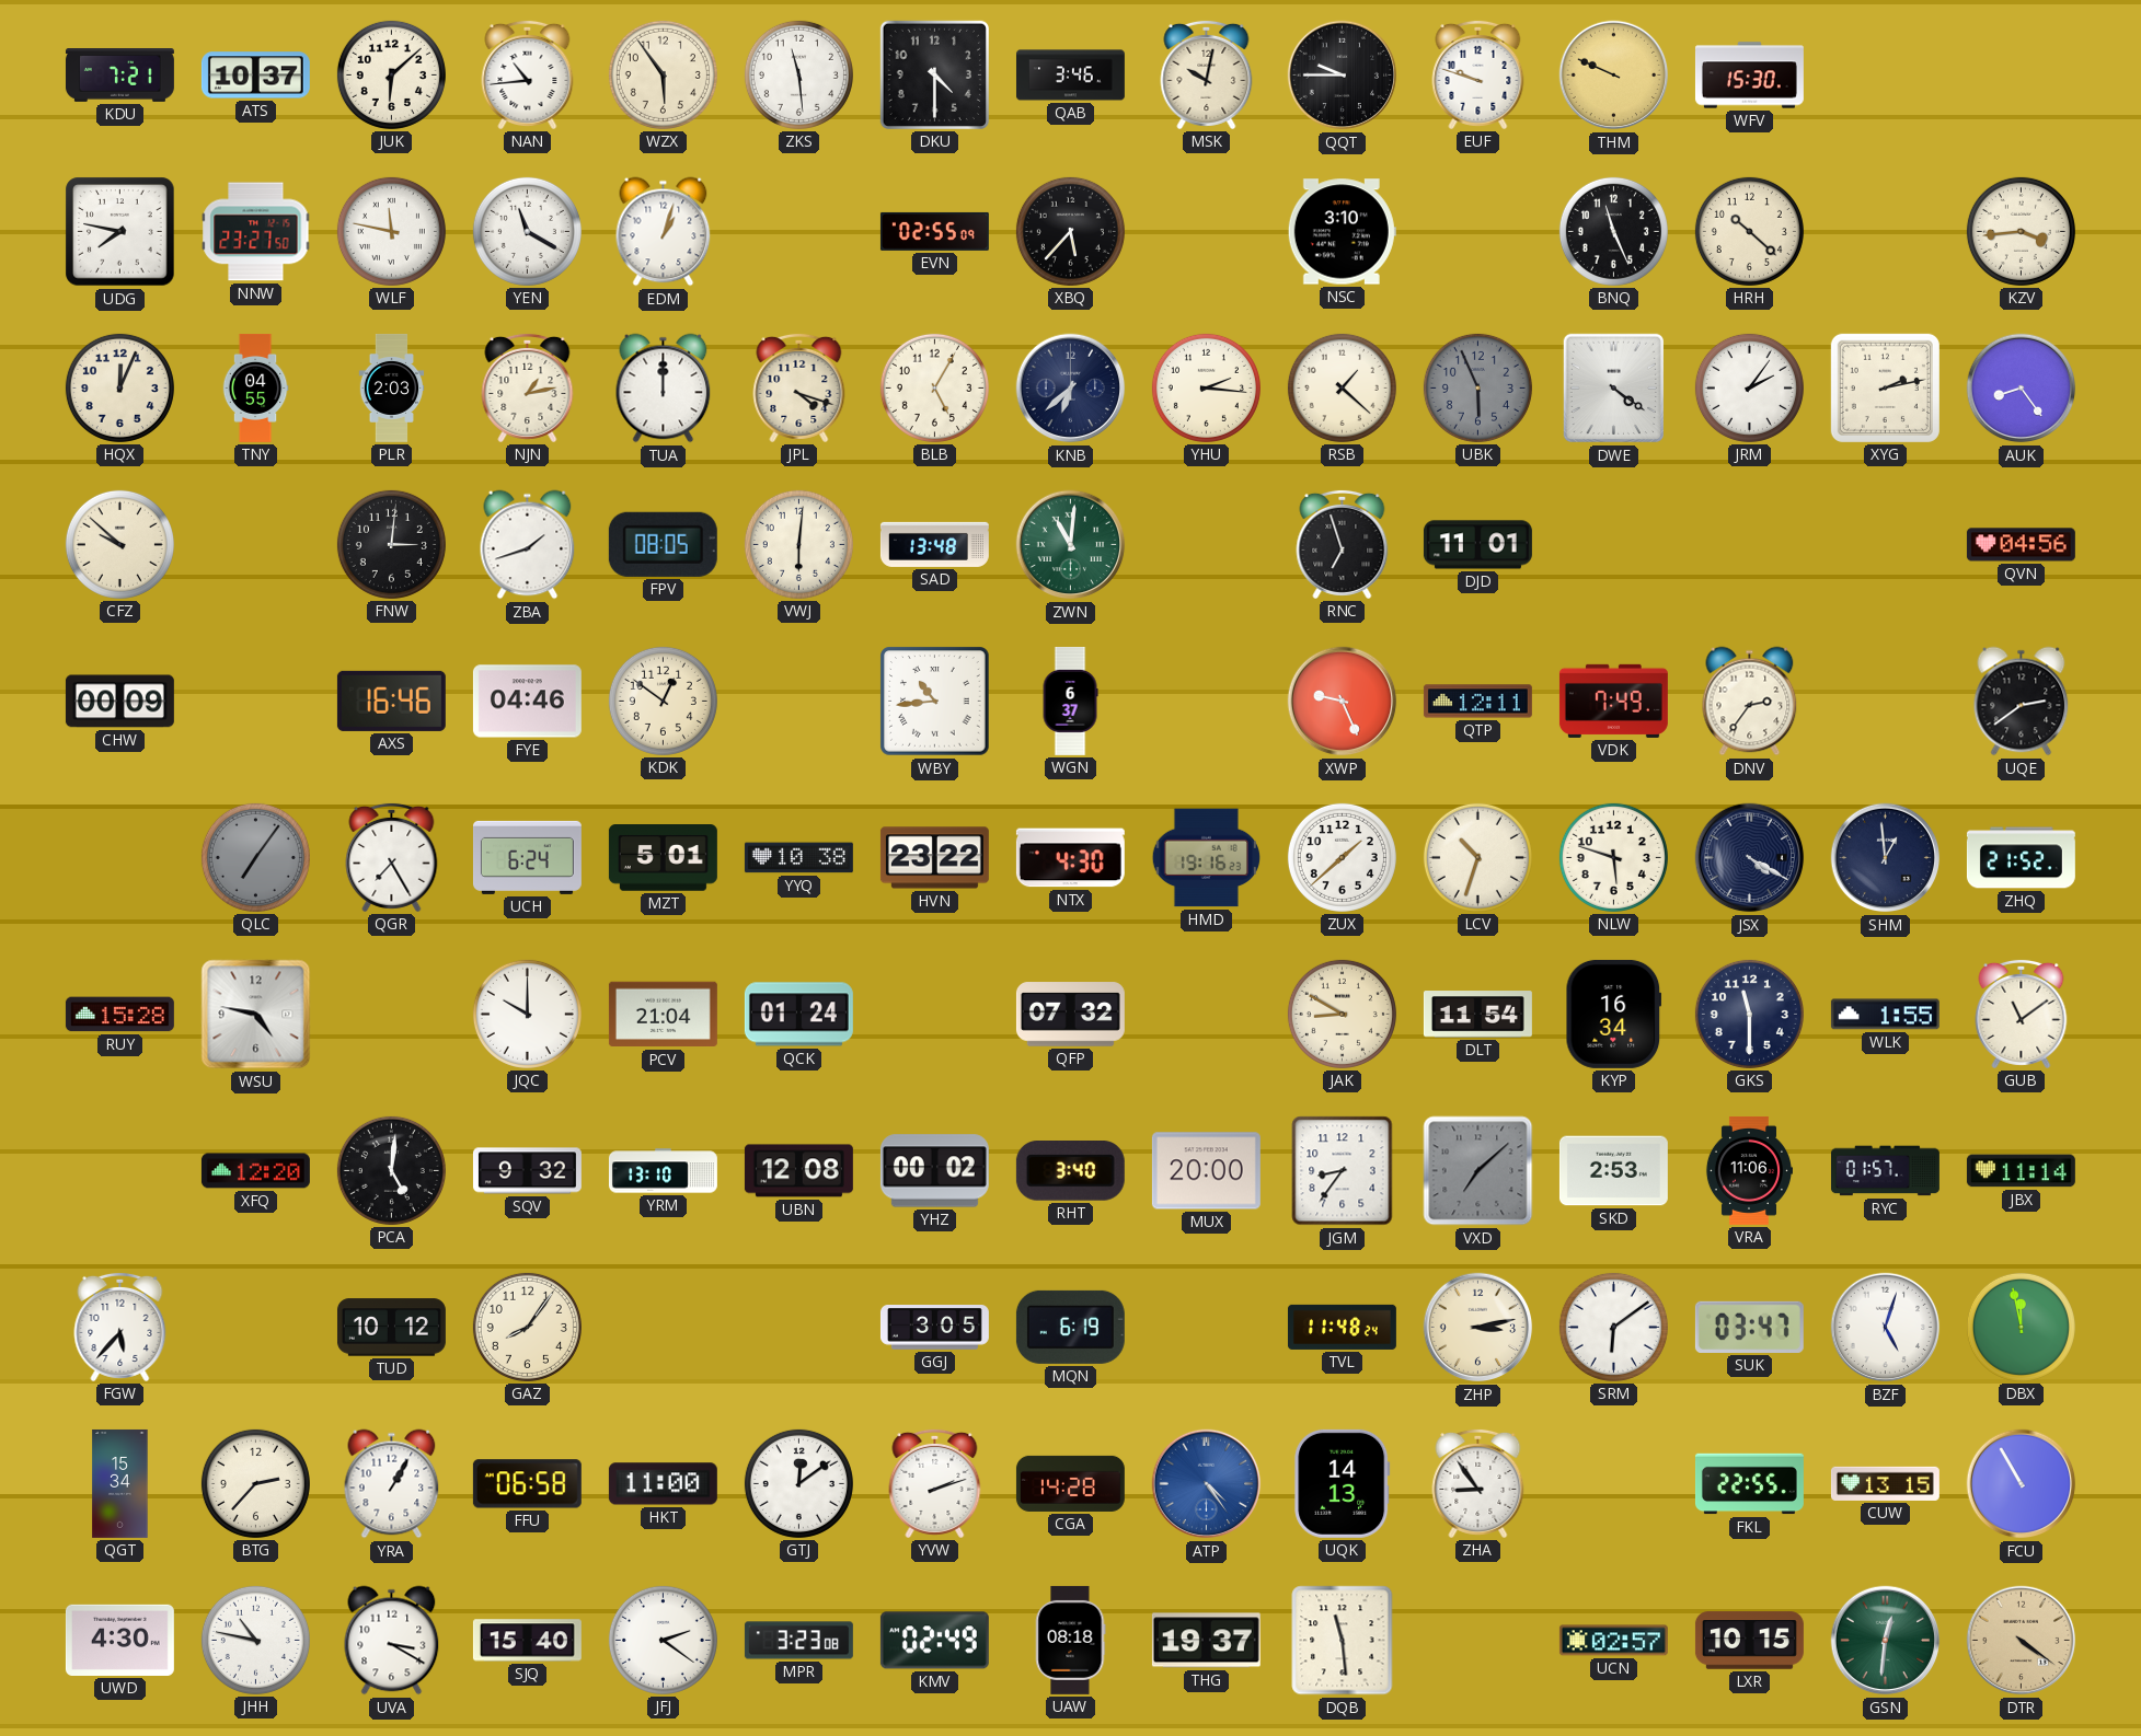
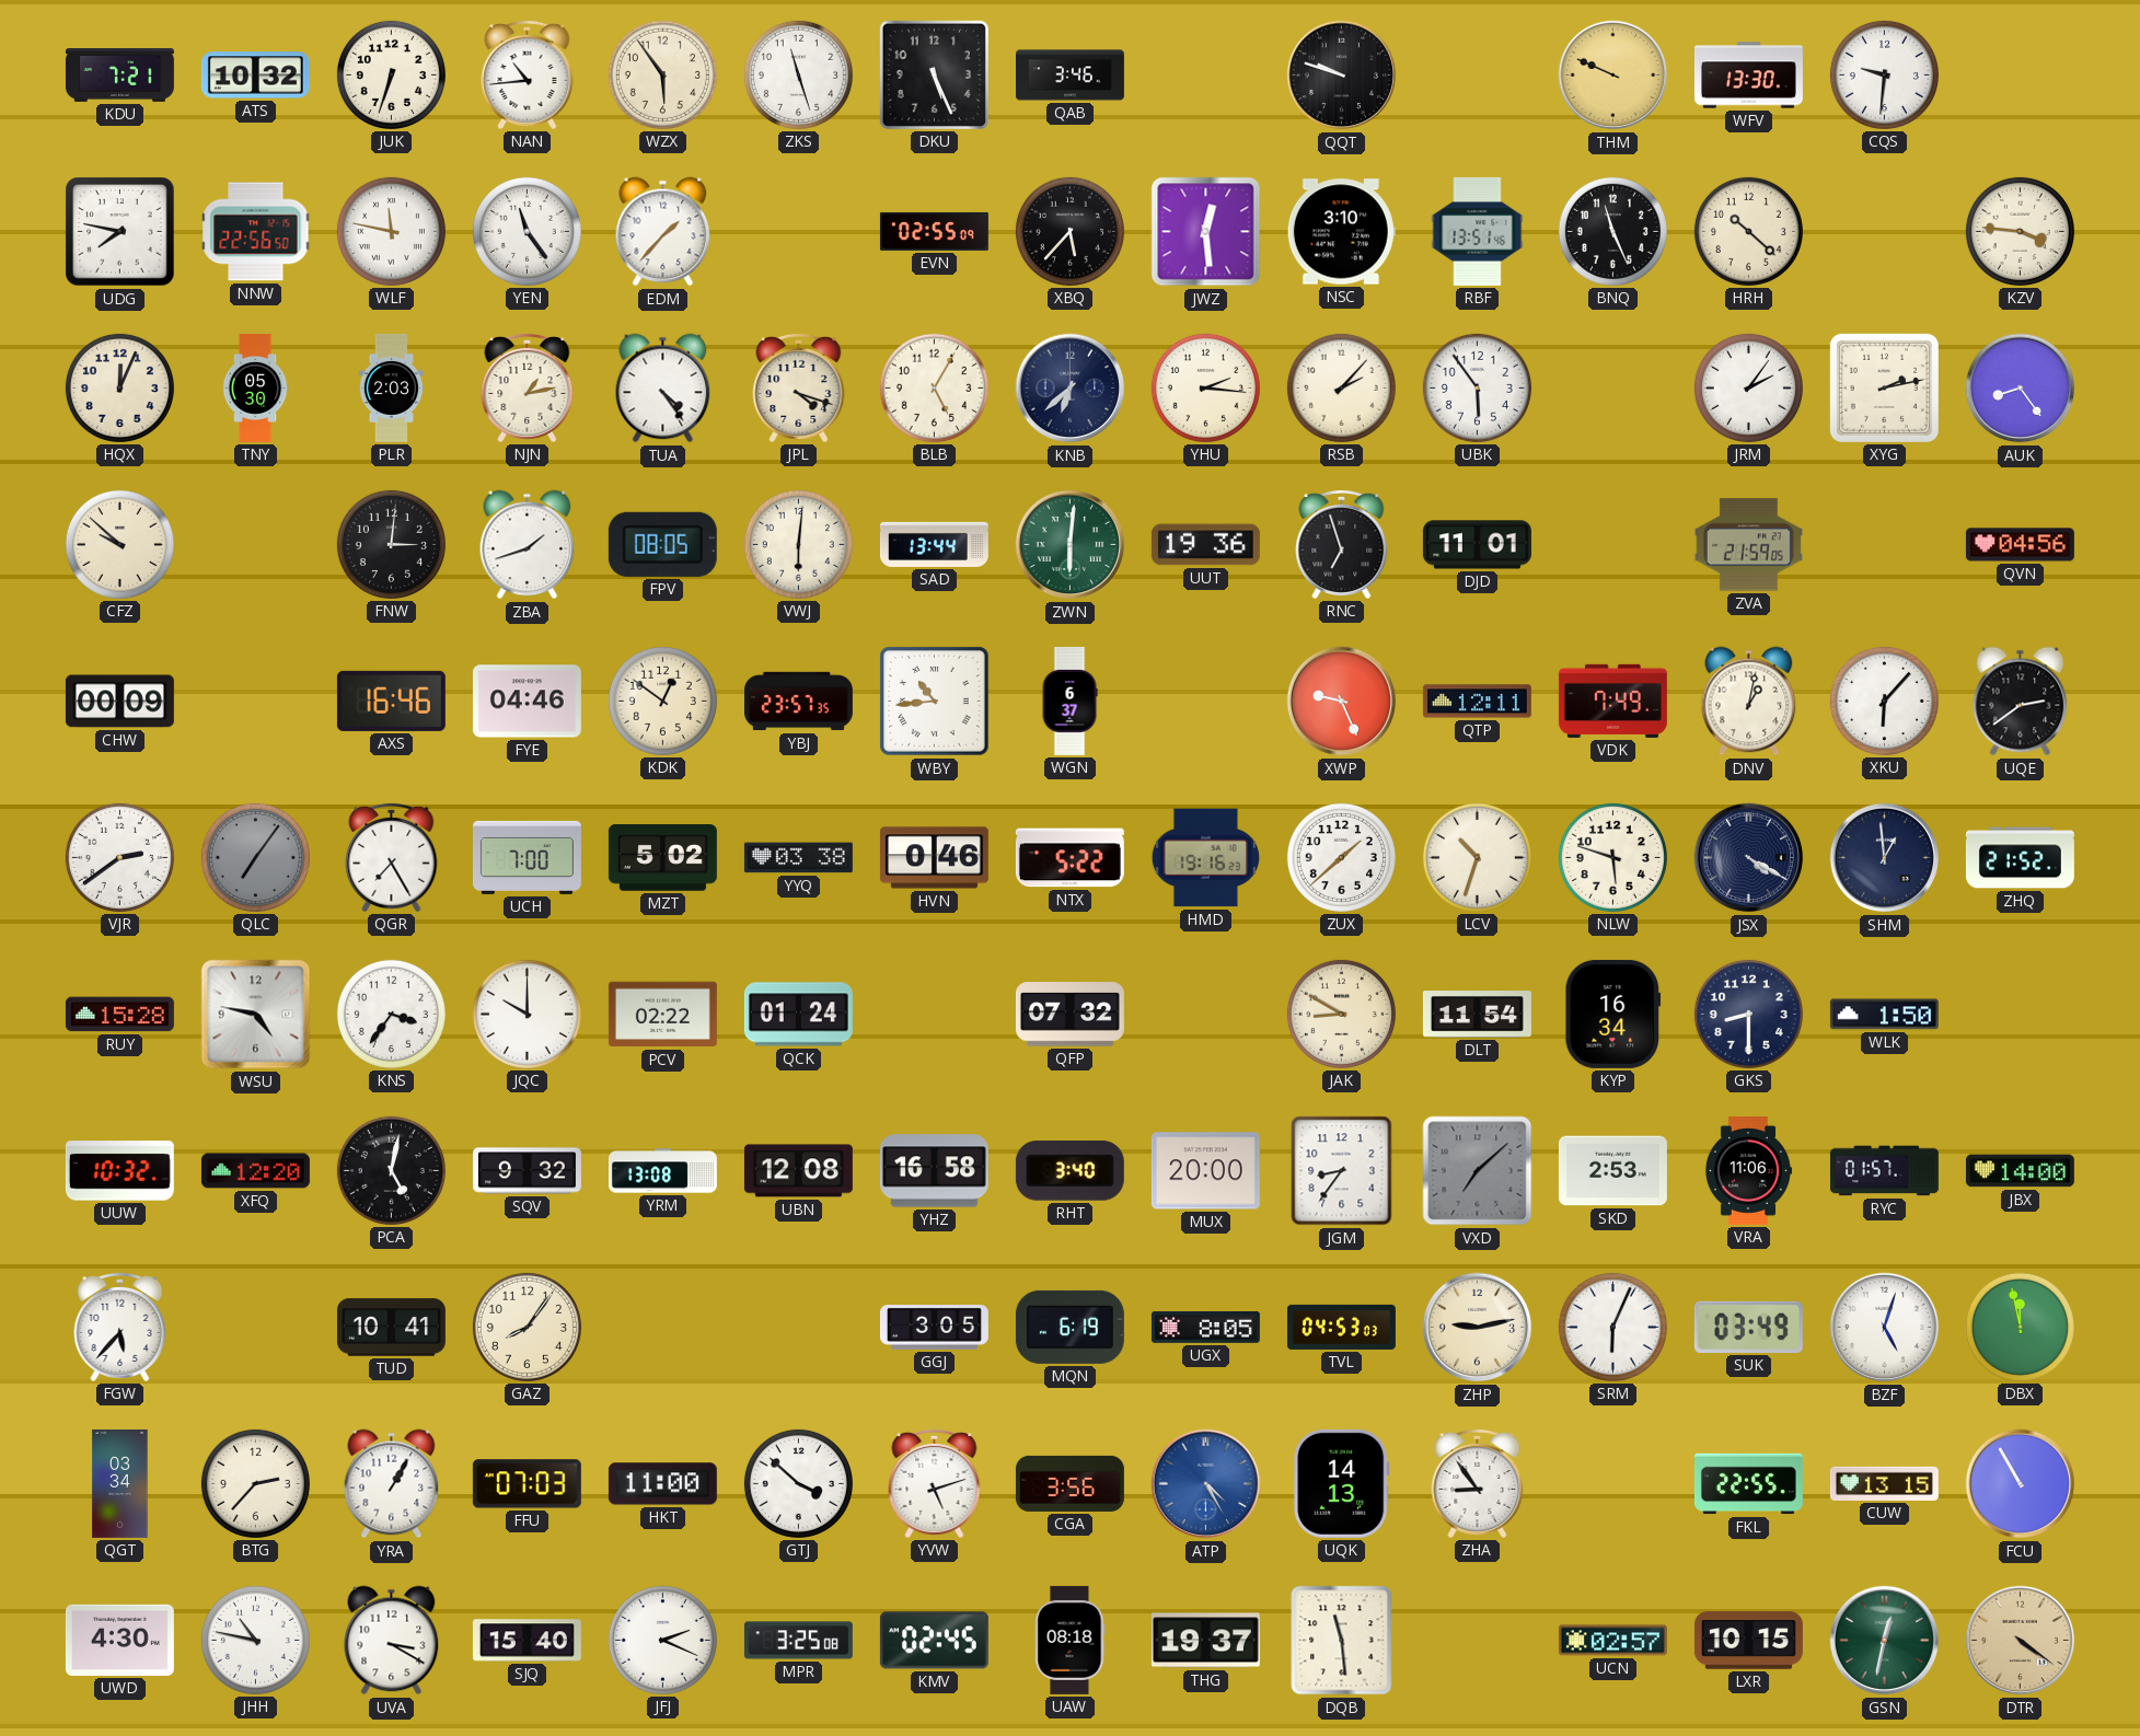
ATS: 10:37 -> 10:32 (255, 76)
JUK: 6:08 -> 6:33 (391, 74)
ZKS: 11:29 -> 11:27 (798, 74)
DKU: 4:30 -> 5:26 (934, 74)
MSK: 10:02 -> none (1207, 74)
QQT: 9:45 -> 9:48 (1342, 76)
EUF: 9:48 -> none (1478, 74)
WFV: 15:30 -> 13:30 (1748, 76)
CQS: none -> 9:31 (1884, 74)
NNW: 23:27 -> 22:56 (256, 232)
YEN: 11:20 -> 11:24 (527, 231)
EDM: 1:03 -> 1:37 (663, 232)
JWZ: none -> 12:29 (1206, 232)
RBF: none -> 13:51 (1478, 231)
KZV: 3:44 -> 3:46 (2020, 231)
TNY: 04:55 -> 05:30 (255, 387)
TUA: 12:00 -> 4:24 (663, 389)
RSB: 1:22 -> 2:07 (1341, 387)
UBK: 5:56 -> 5:54 (1477, 387)
UBK dial: grey -> white (1477, 387)
DWE: 4:21 -> none (1613, 389)
SAD: 13:48 -> 13:44 (934, 544)
ZWN: 11:01 -> 6:01 (1071, 545)
UUT: none -> 19:36 (1205, 545)
ZVA: none -> 21:59 (1748, 545)
YBJ: none -> 23:57 (798, 702)
DNV: 2:36 -> 1:02 (1749, 702)
XKU: none -> 6:07 (1884, 701)
VJR: none -> 2:39 (119, 857)
UCH: 6:24 -> 7:00 (527, 857)
MZT: 5:01 -> 5:02 (662, 858)
YYQ: 10:38 -> 03:38 (798, 858)
HVN: 23:22 -> 0:46 (934, 858)
NTX: 4:30 -> 5:22 (1069, 858)
KNS: none -> 3:36 (391, 1014)
PCV: 21:04 -> 02:22 (662, 1015)
GKS: 11:30 -> 8:30 (1748, 1014)
WLK: 1:55 -> 1:50 (1884, 1015)
GUB: 11:09 -> none (2022, 1014)
UUW: none -> 10:32 (119, 1171)
PCA: 5:01 -> 5:02 (391, 1170)
YRM: 13:10 -> 13:08 (662, 1171)
YHZ: 00:02 -> 16:58 (934, 1171)
JBX: 11:14 -> 14:00 (2020, 1171)
TUD: 10:12 -> 10:41 (391, 1328)
UGX: none -> 8:05 (1205, 1327)
TVL: 11:48 -> 04:53 (1341, 1327)
ZHP: 3:13 -> 9:13 (1478, 1328)
SRM: 6:09 -> 6:04 (1612, 1327)
SUK: 03:47 -> 03:49 (1748, 1327)
QGT: 15:34 -> 03:34 (120, 1483)
FFU: 06:58 -> 07:03 (527, 1484)
GTJ: 12:09 -> 3:52 (798, 1483)
YVW: 2:12 -> 5:12 (935, 1483)
CGA: 14:28 -> 3:56 (1069, 1483)
ATP: 4:24 -> 4:25 (1206, 1484)
JFJ: 2:21 -> 2:19 (662, 1640)
MPR: 3:23 -> 3:25 (798, 1641)
KMV: 02:49 -> 02:45 (934, 1641)
GSN: 12:31 -> 12:32 (1885, 1641)
